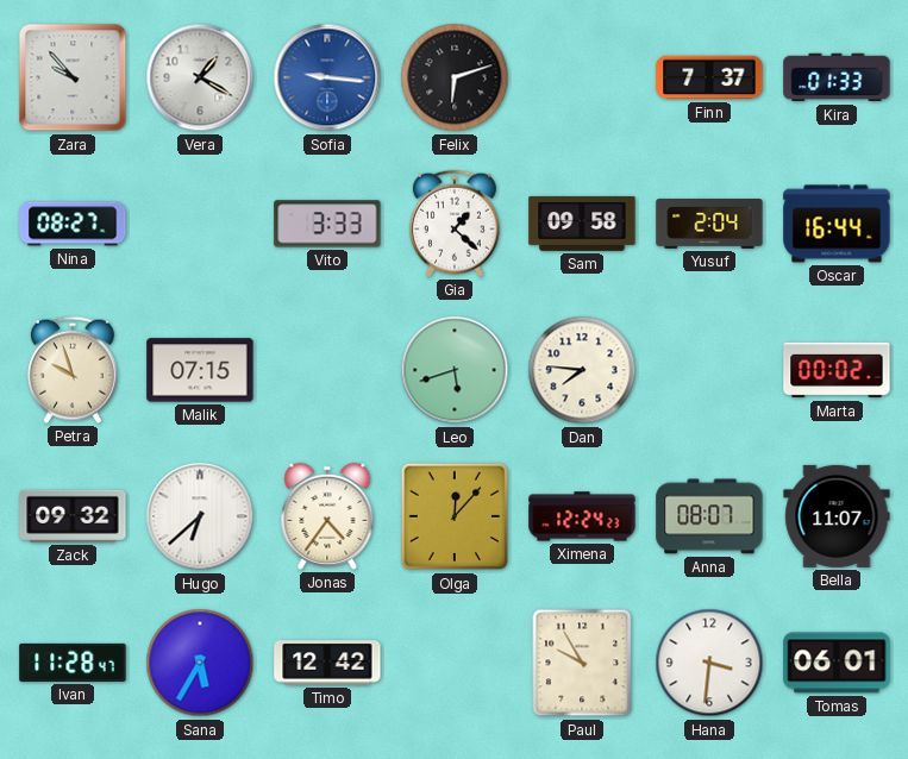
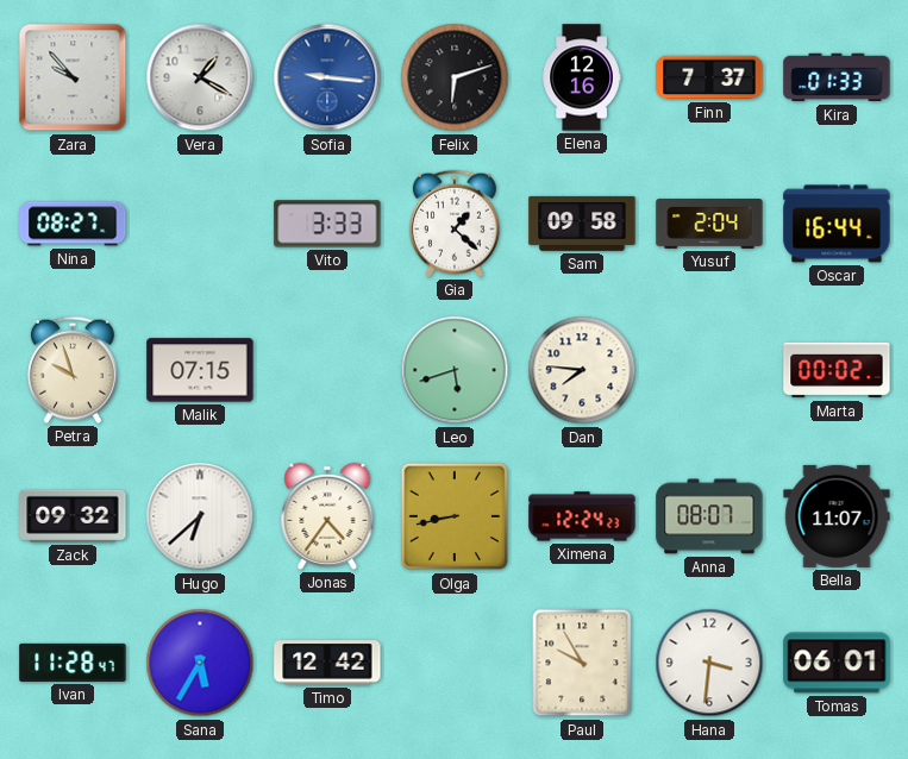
Elena: none -> 12:16 (582, 77)
Olga: 12:07 -> 8:43 (455, 516)
